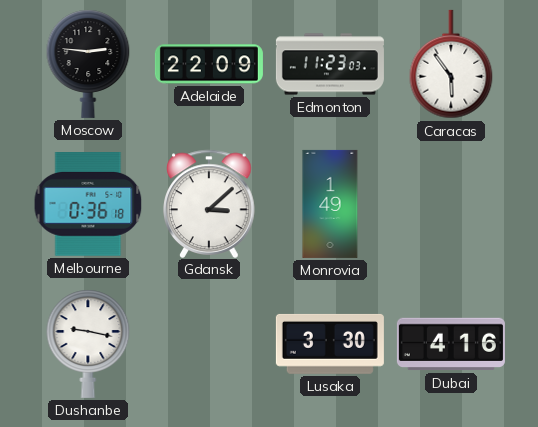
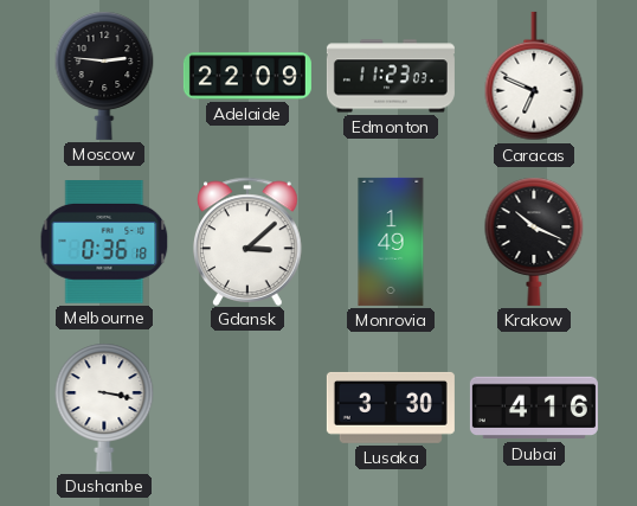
Caracas: 5:54 -> 6:49 (534, 76)
Krakow: none -> 10:19 (534, 242)
Dushanbe: 9:17 -> 3:17 (104, 408)
